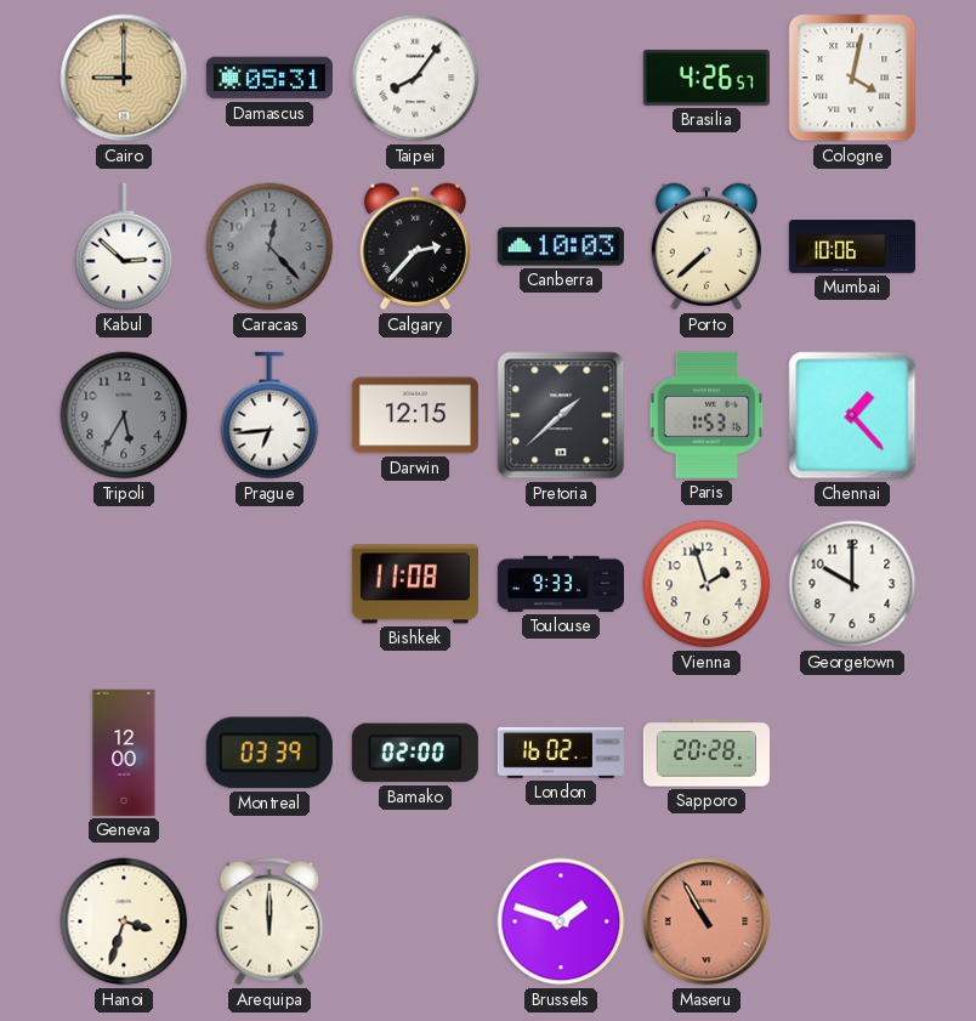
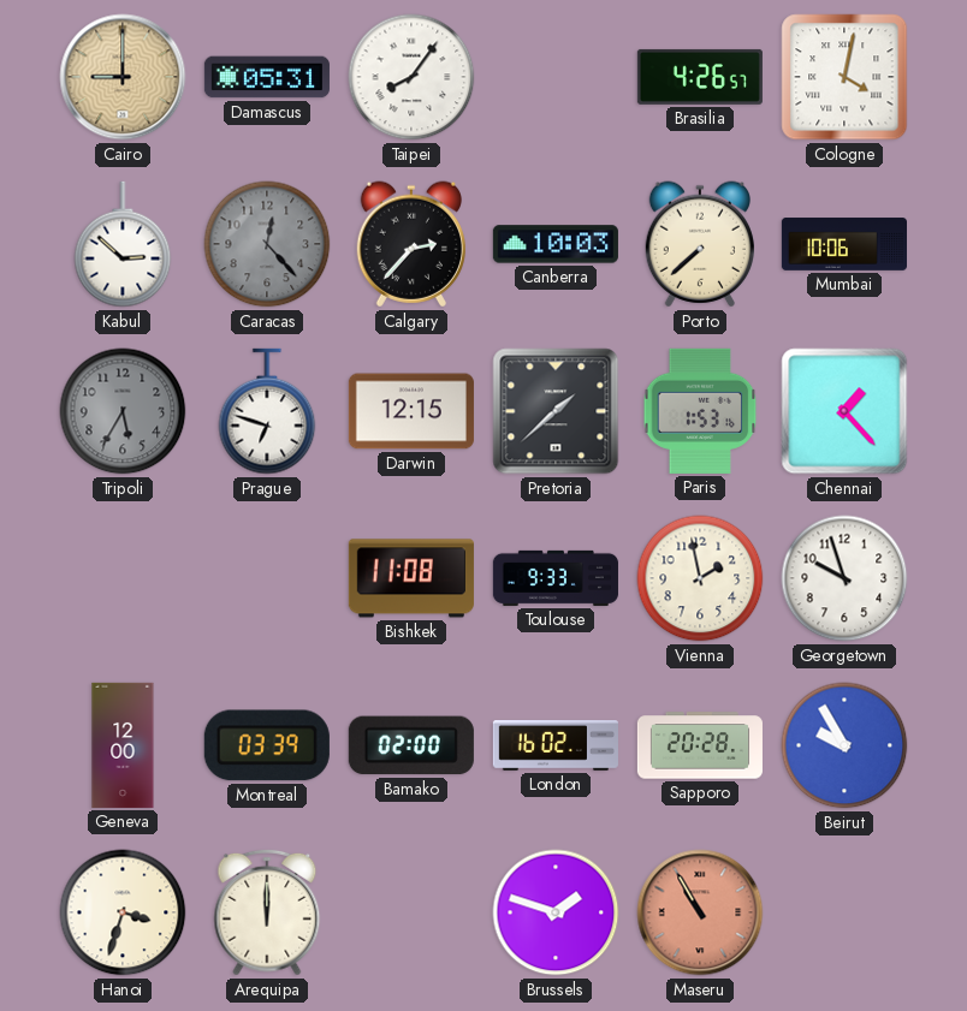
Prague: 6:44 -> 6:48 (267, 411)
Vienna: 1:57 -> 1:58 (700, 578)
Georgetown: 10:00 -> 9:57 (844, 578)
Beirut: none -> 9:55 (844, 745)
